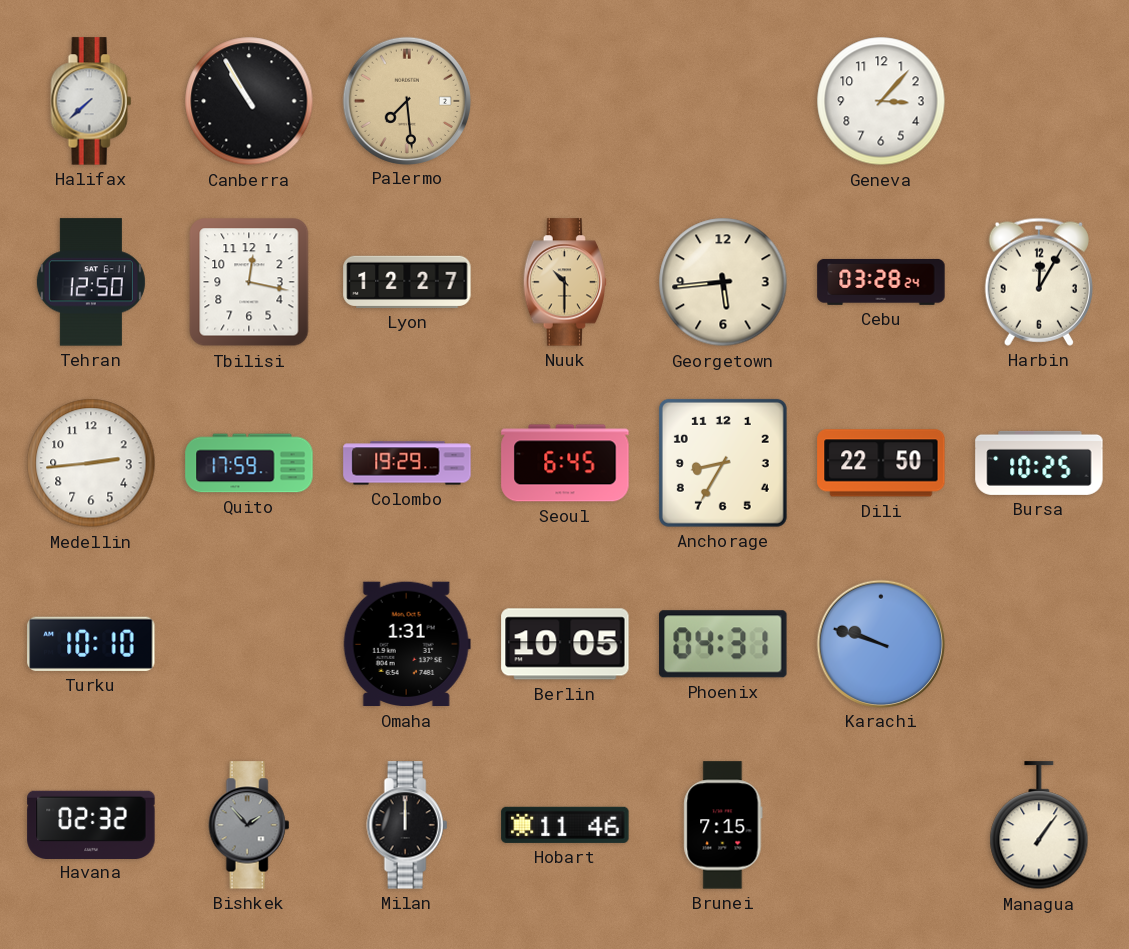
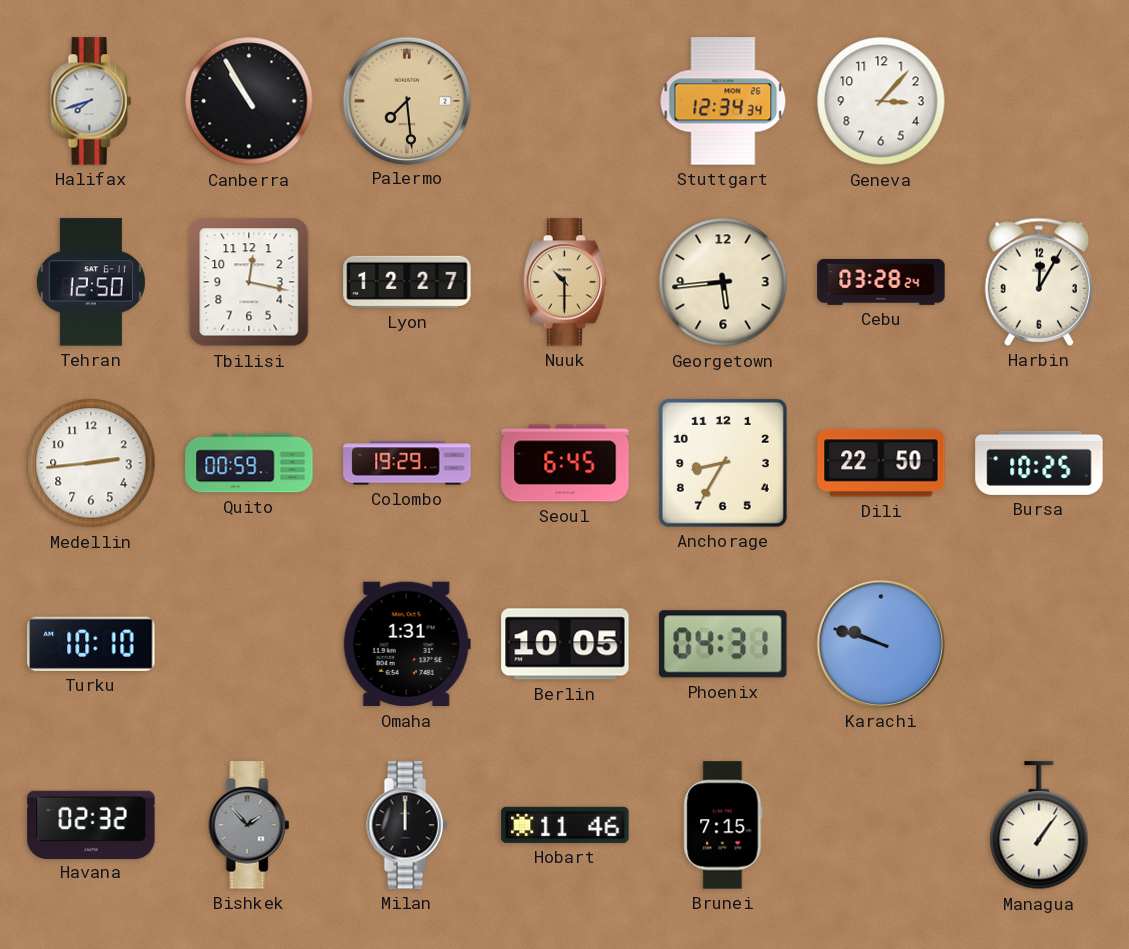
Halifax: 7:38 -> 7:42 (91, 101)
Stuttgart: none -> 12:34 (723, 101)
Quito: 17:59 -> 00:59 (249, 463)
